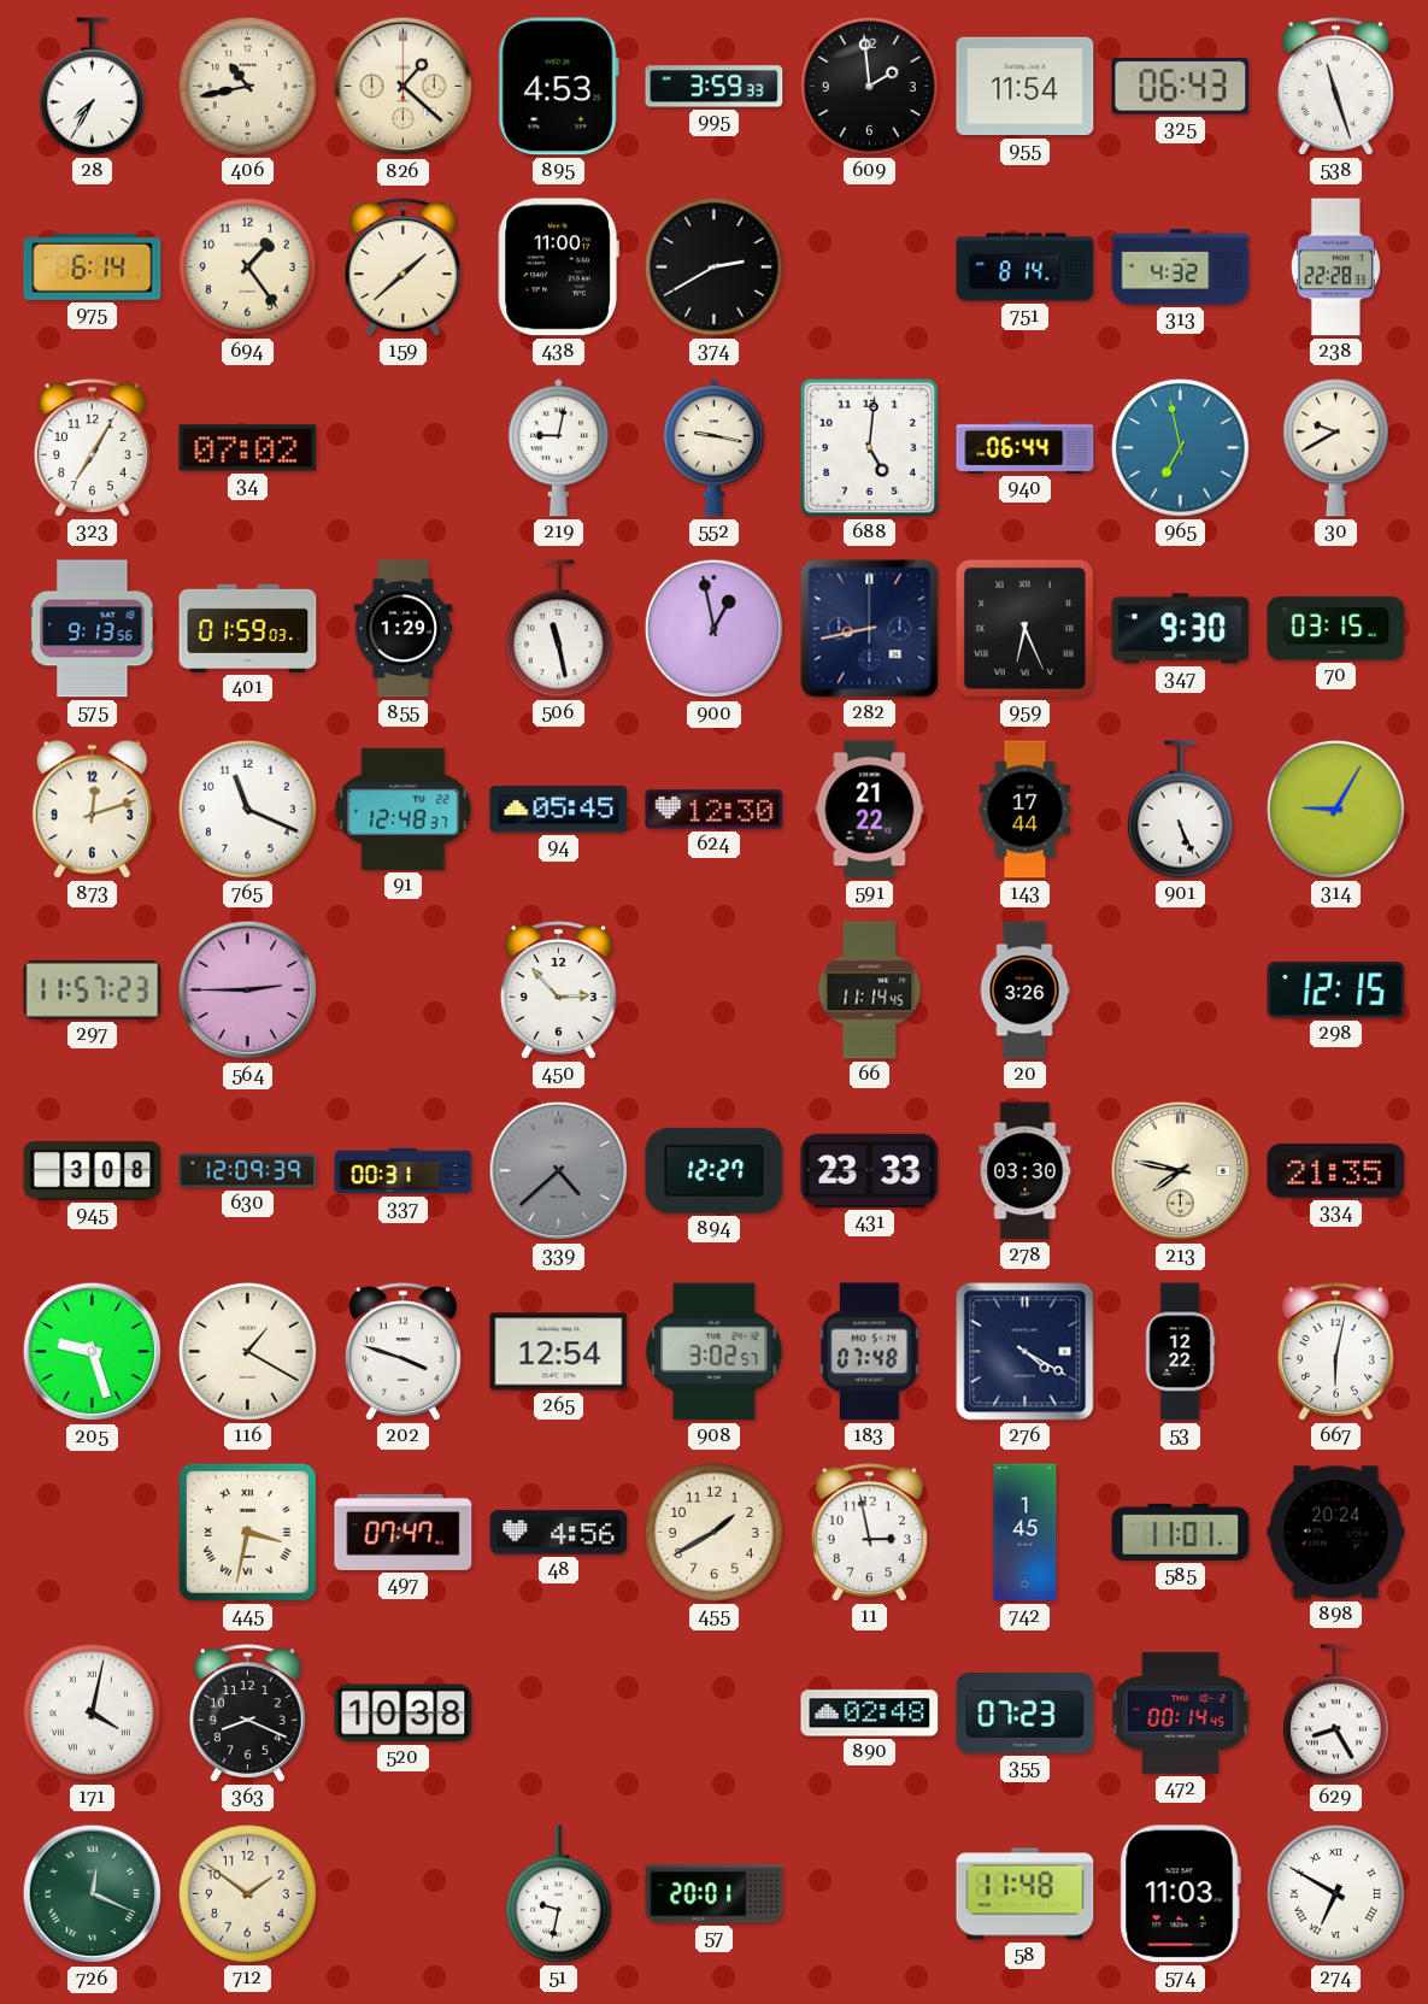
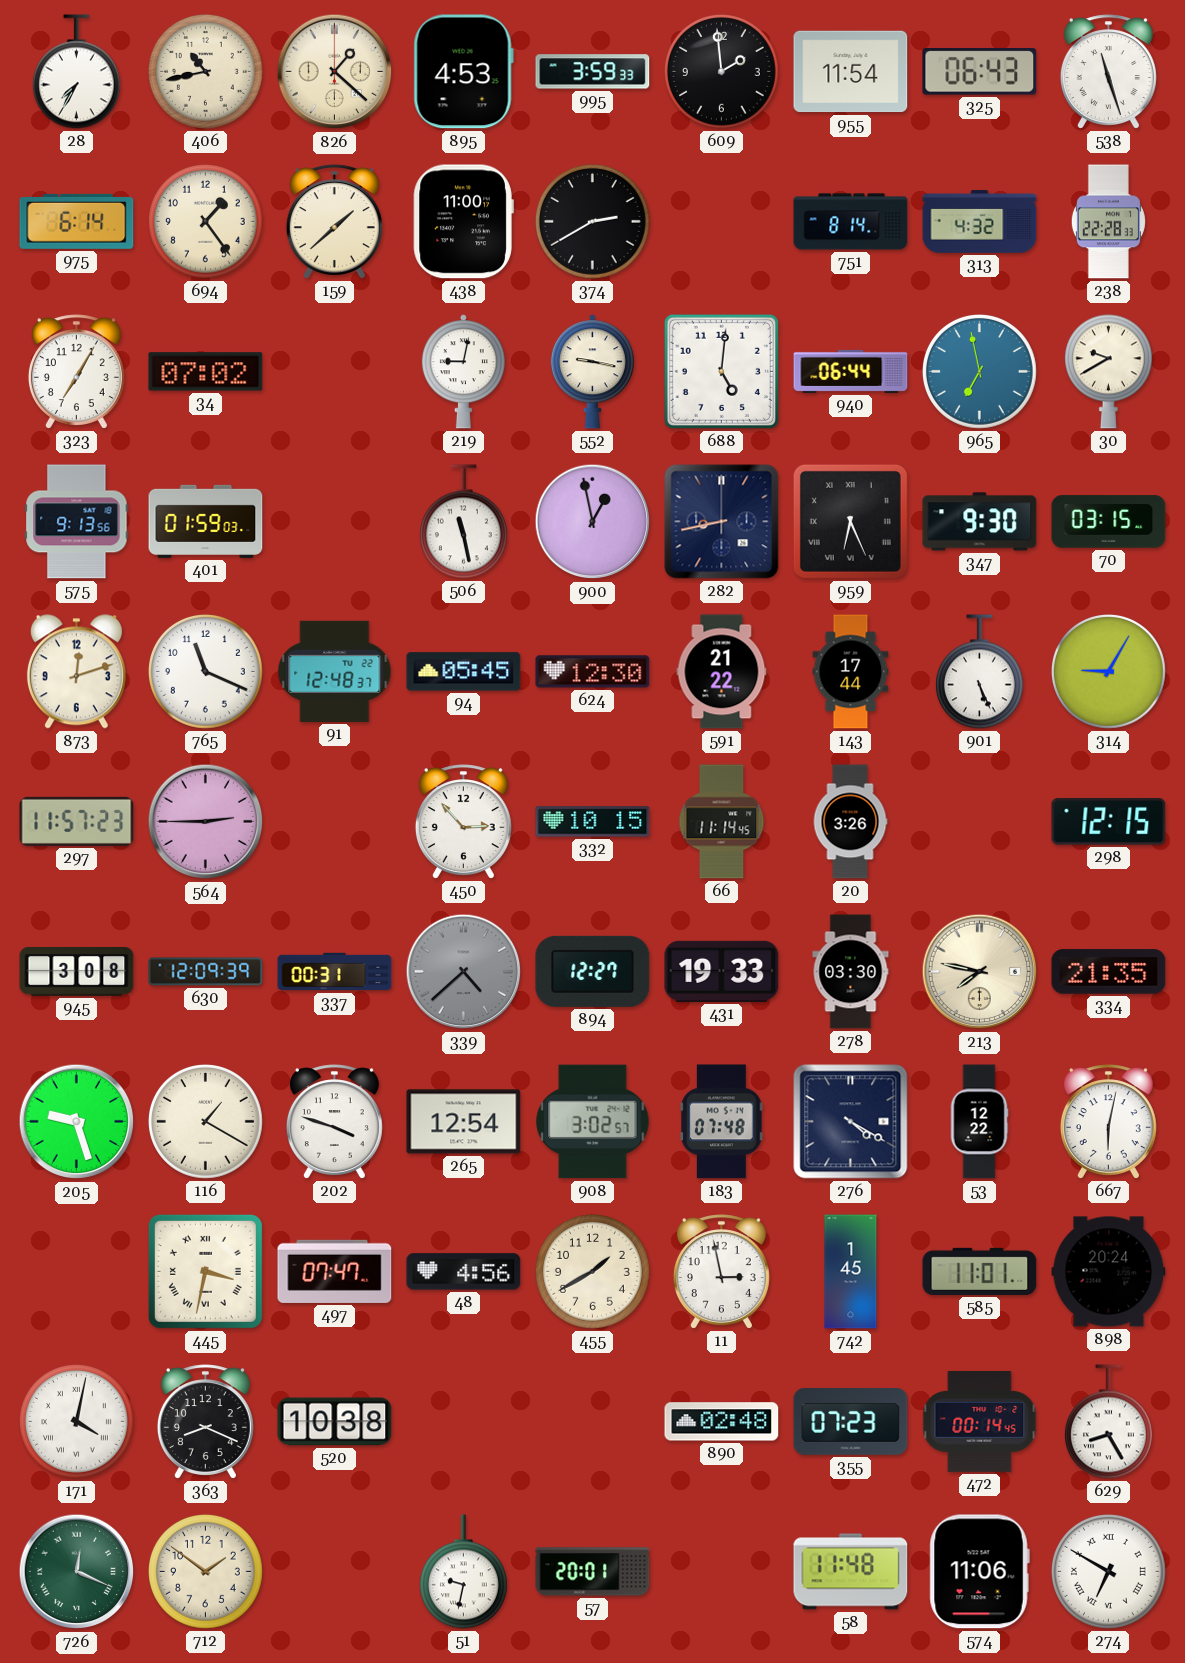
855: 1:29 -> none (404, 629)
332: none -> 10:15 (593, 822)
431: 23:33 -> 19:33 (722, 971)
574: 11:03 -> 11:06 (979, 1572)
